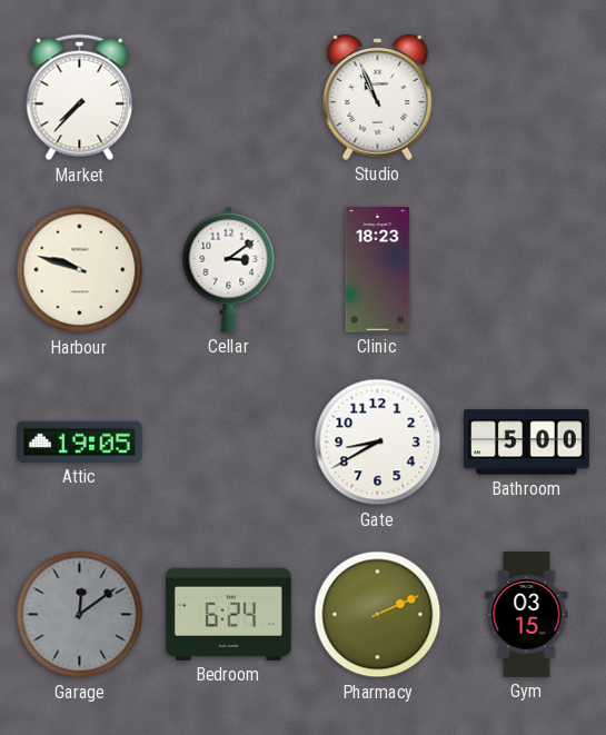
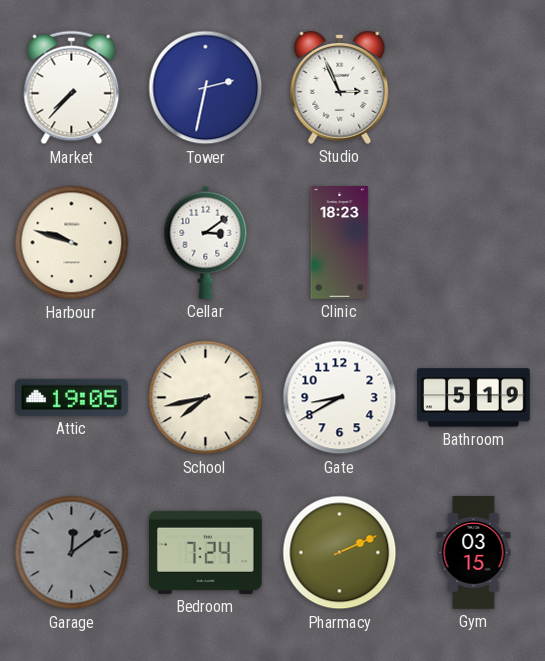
Tower: none -> 2:32 (206, 88)
Studio: 10:56 -> 2:56 (340, 87)
School: none -> 7:43 (206, 398)
Bathroom: 5:00 -> 5:19 (474, 398)
Bedroom: 6:24 -> 7:24 (206, 552)
